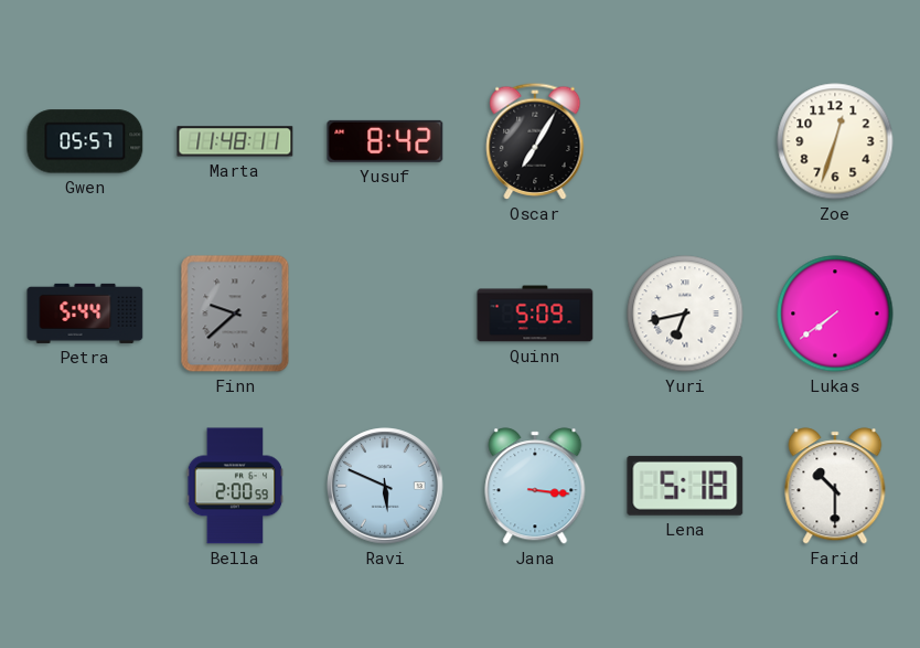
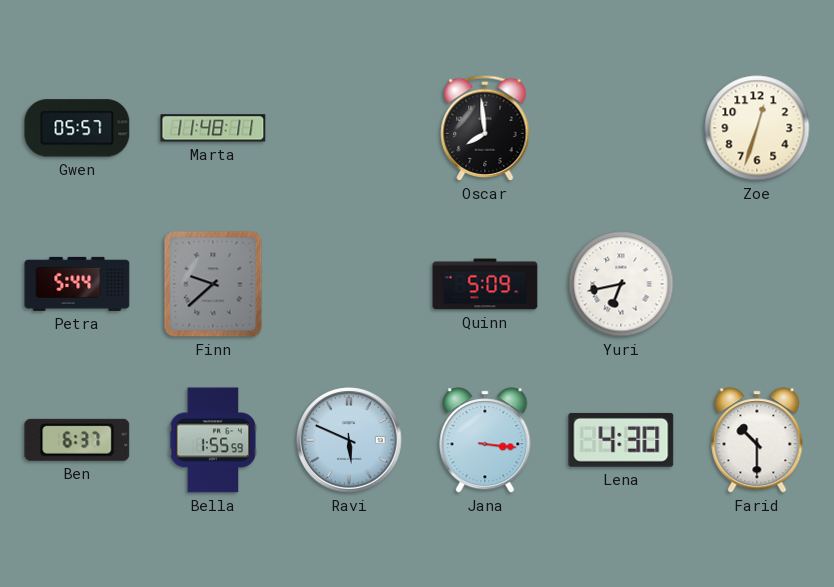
Yusuf: 8:42 -> none (385, 141)
Oscar: 7:05 -> 7:59 (485, 128)
Lukas: 7:39 -> none (835, 314)
Ben: none -> 6:37 (77, 440)
Bella: 2:00 -> 1:55 (213, 440)
Lena: 5:18 -> 4:30 (621, 440)
